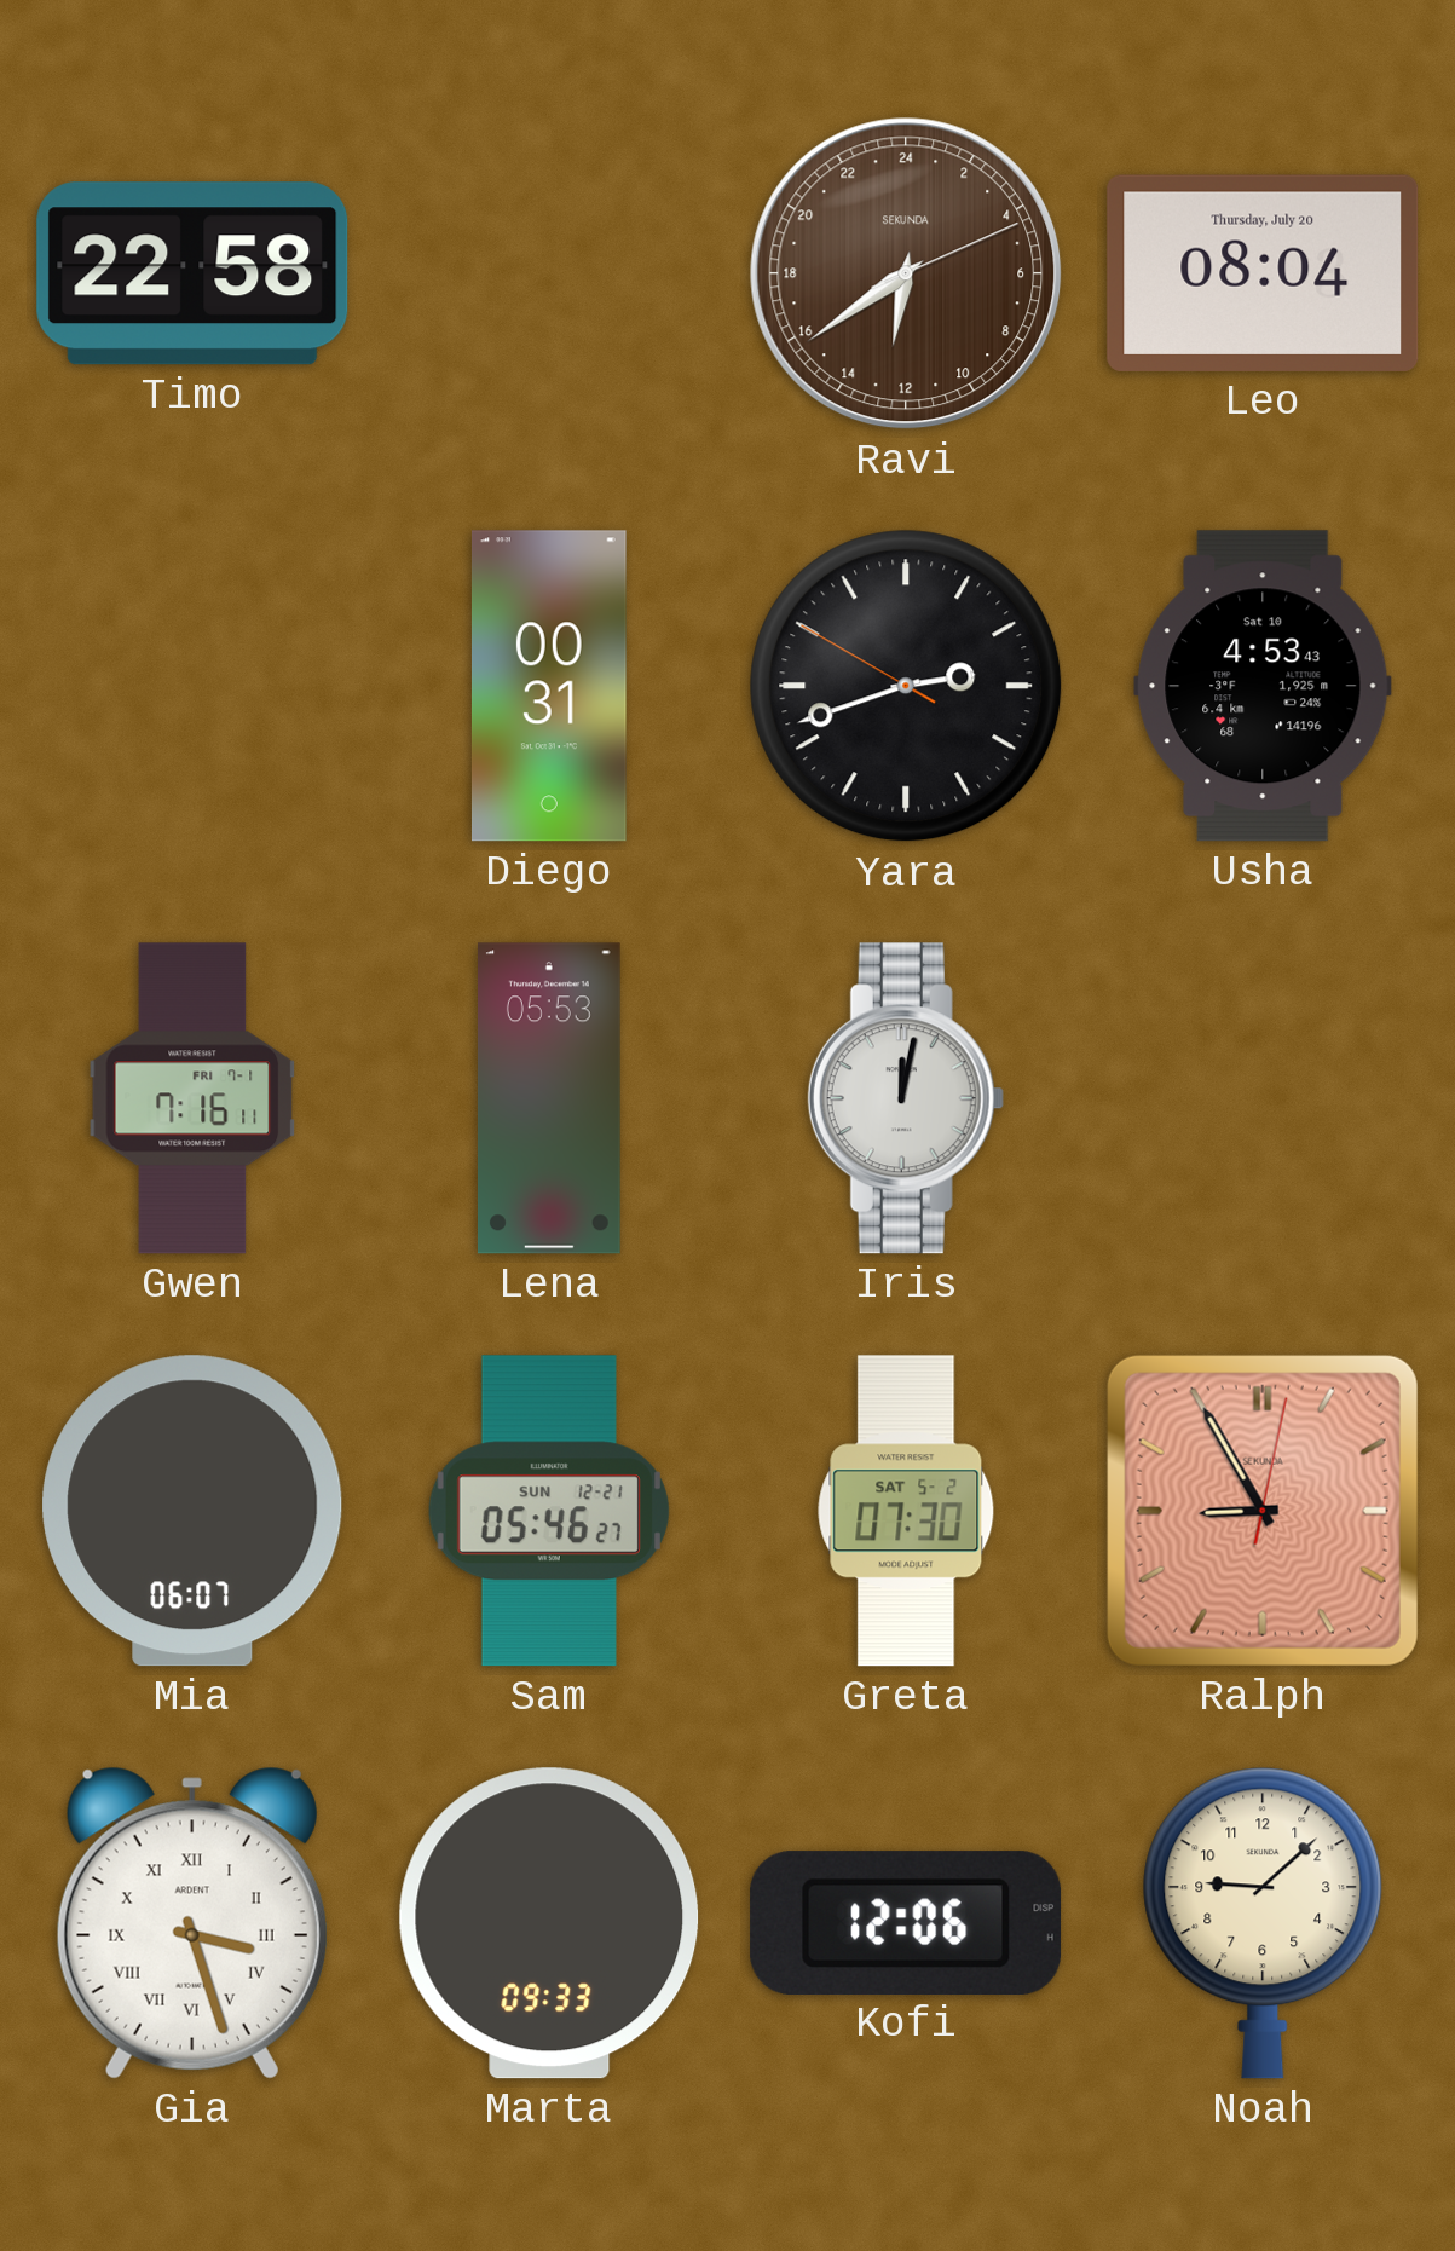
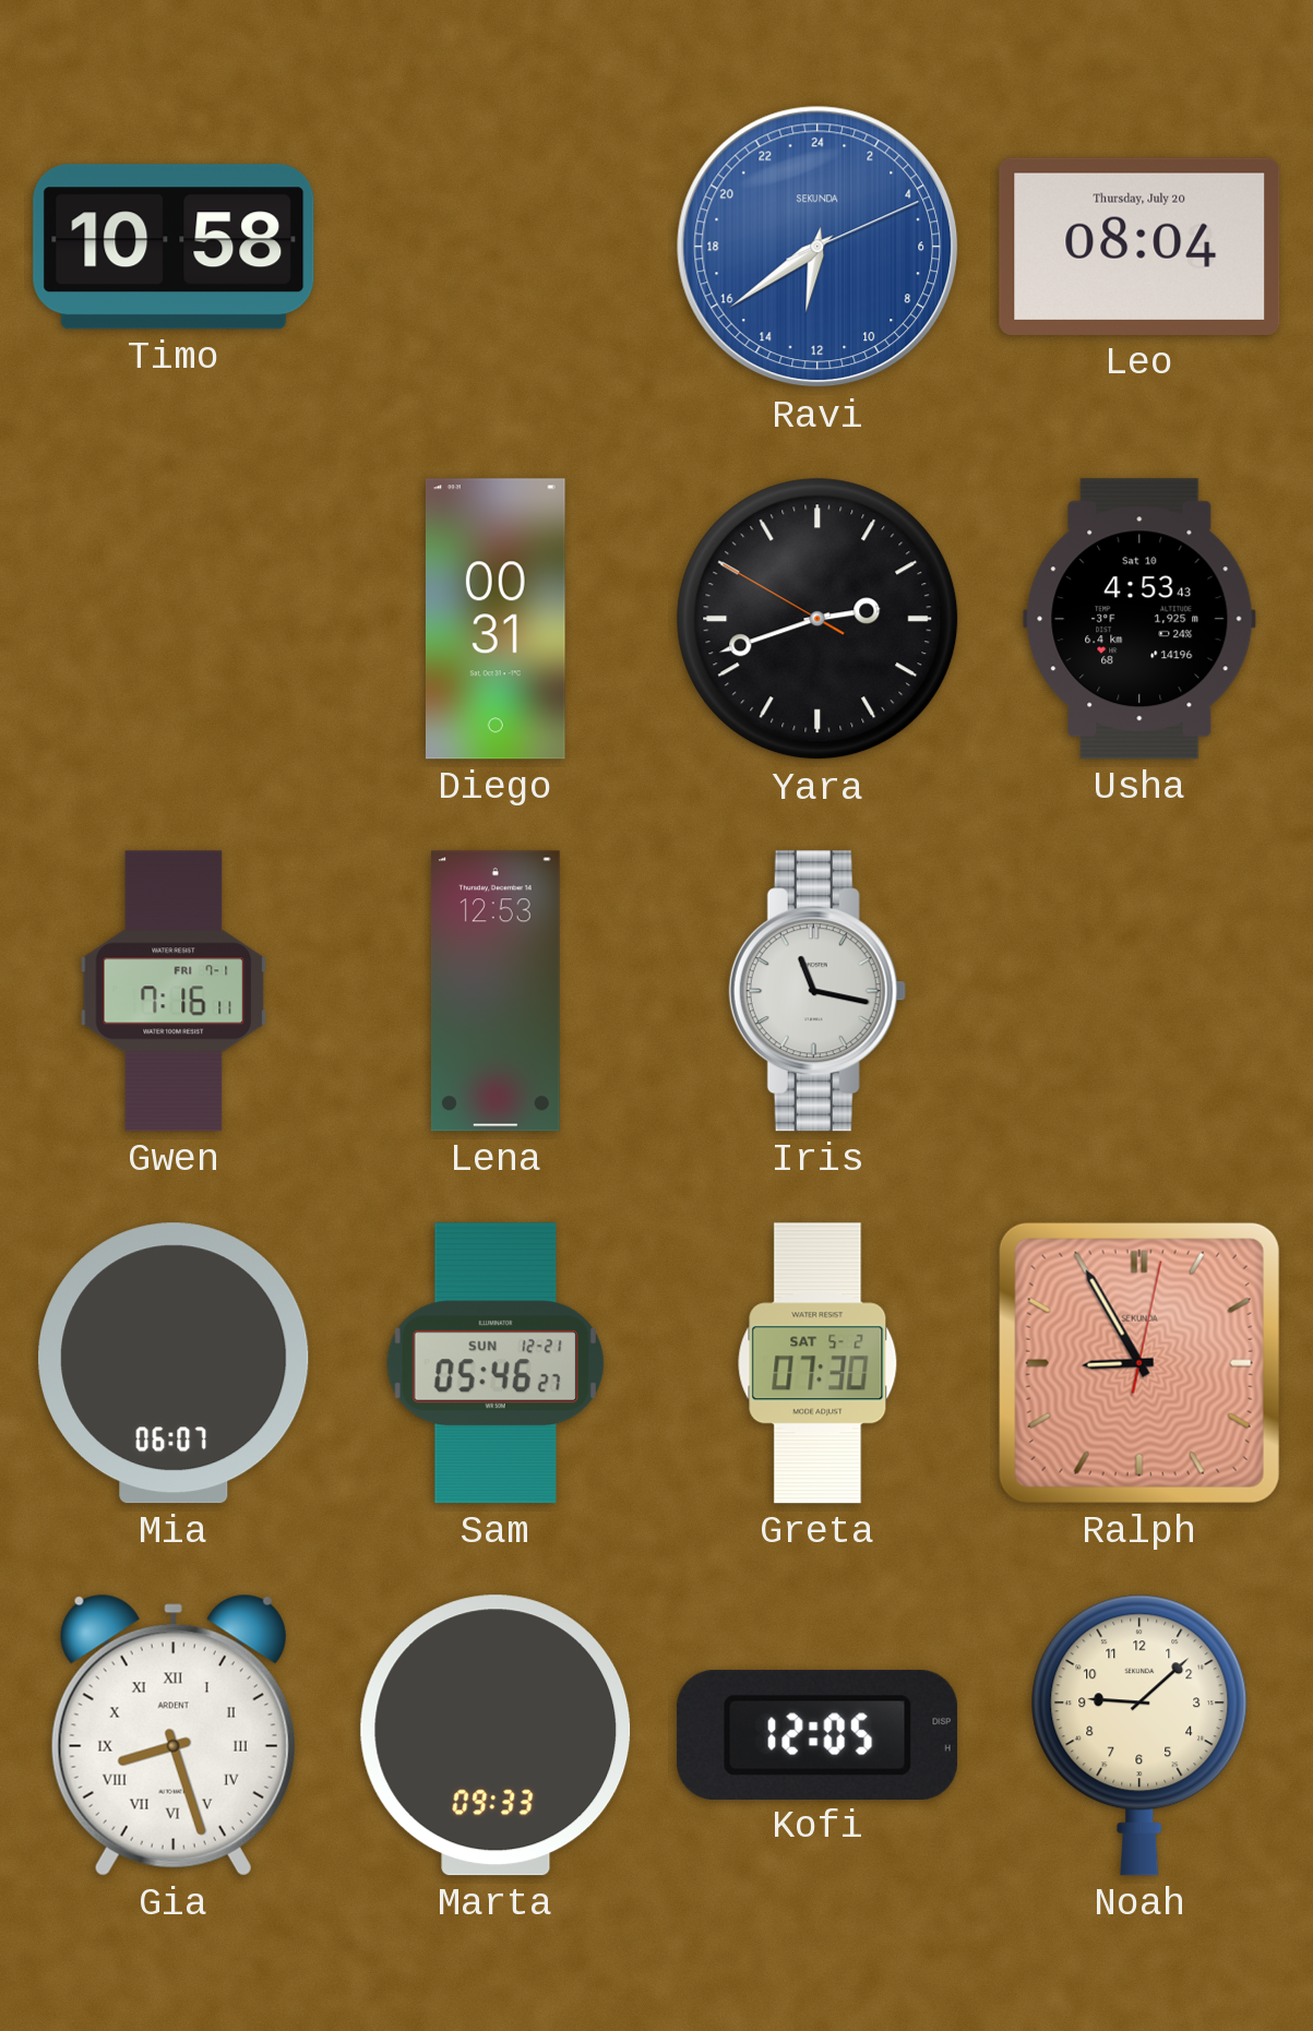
Timo: 22:58 -> 10:58 (174, 247)
Ravi dial: brown -> blue (817, 247)
Lena: 05:53 -> 12:53 (496, 991)
Iris: 12:02 -> 11:17 (817, 991)
Gia: 3:27 -> 8:27 (174, 1735)
Kofi: 12:06 -> 12:05 (817, 1734)
